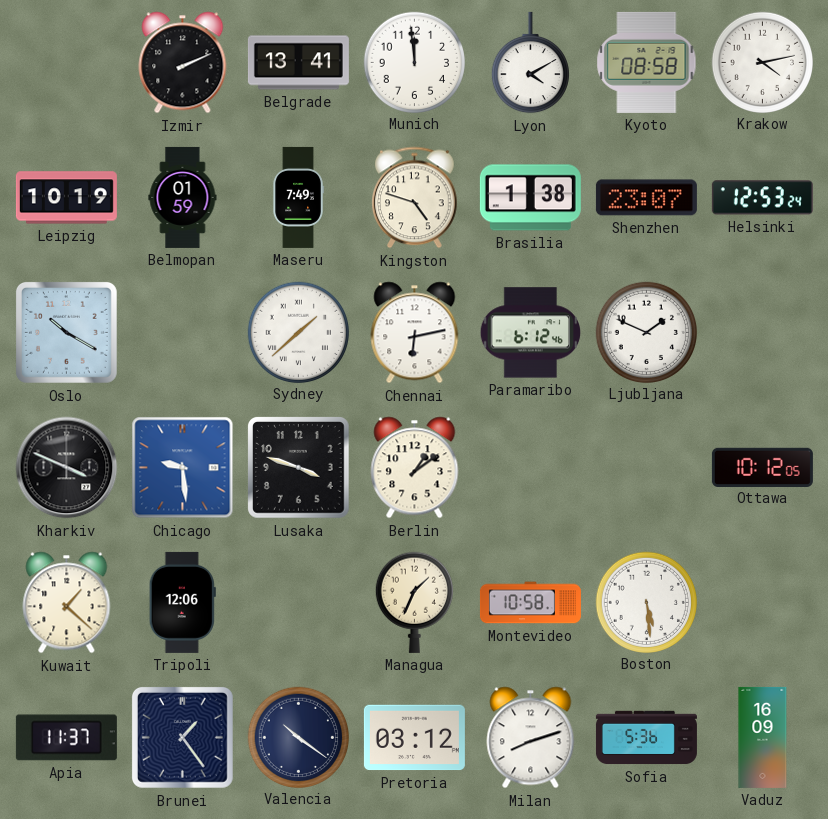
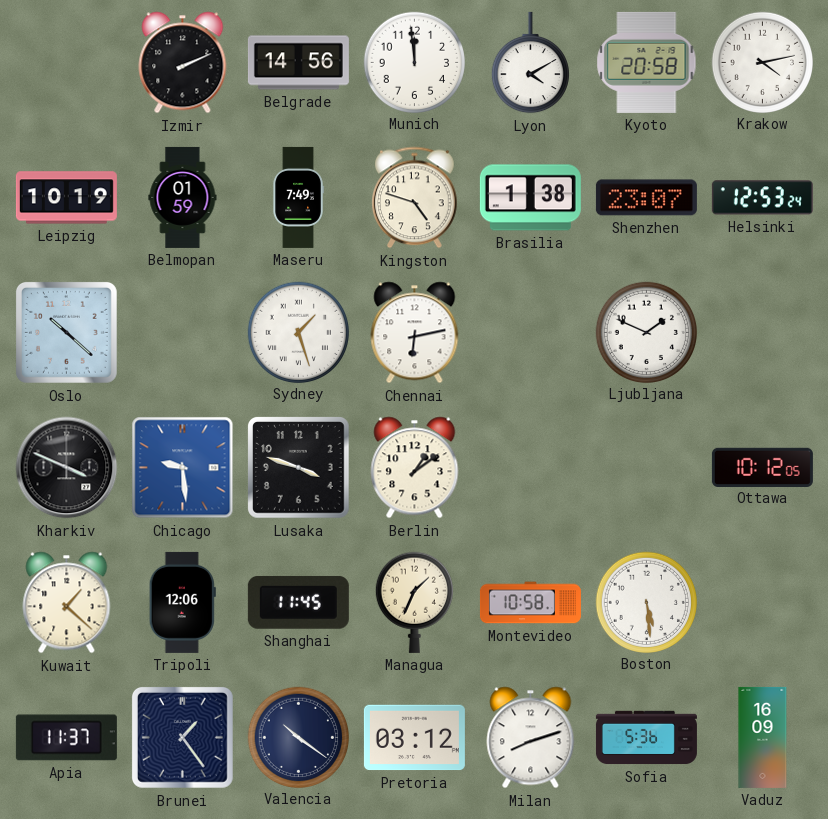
Belgrade: 13:41 -> 14:56 (298, 63)
Kyoto: 08:58 -> 20:58 (647, 62)
Oslo: 10:20 -> 10:22 (66, 332)
Sydney: 1:38 -> 1:27 (298, 332)
Paramaribo: 6:12 -> none (531, 333)
Shanghai: none -> 11:45 (298, 602)
